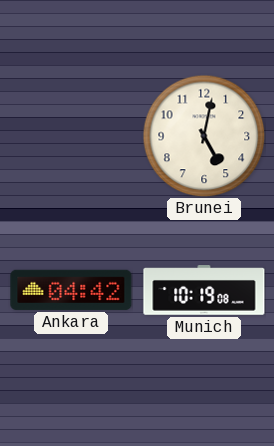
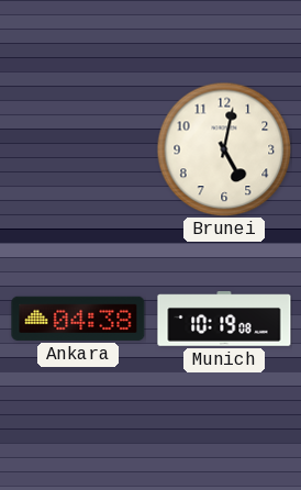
Ankara: 04:42 -> 04:38 (78, 319)
